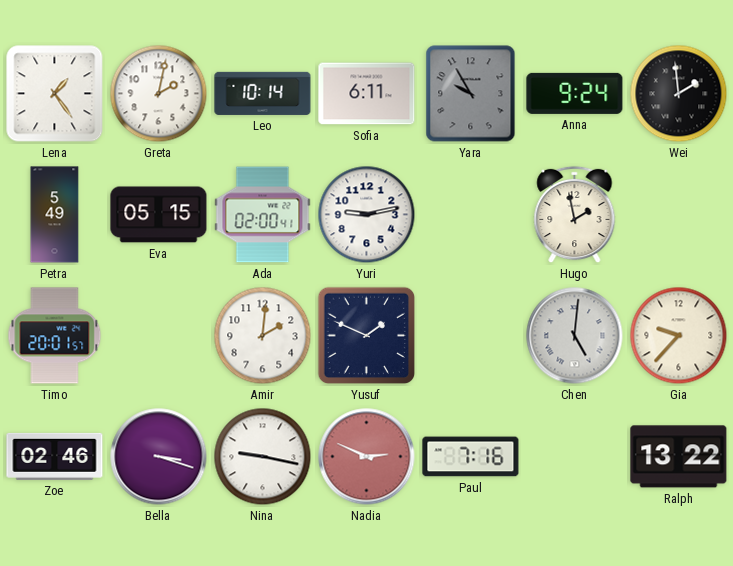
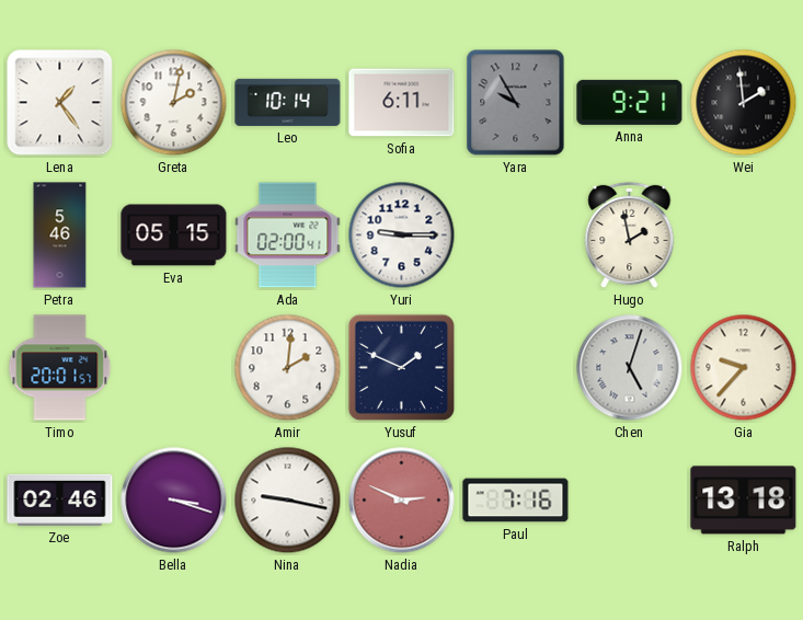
Anna: 9:24 -> 9:21 (630, 102)
Petra: 5:49 -> 5:46 (60, 236)
Yuri: 9:13 -> 9:15 (402, 236)
Chen: 5:01 -> 5:03 (630, 368)
Ralph: 13:22 -> 13:18 (744, 501)
